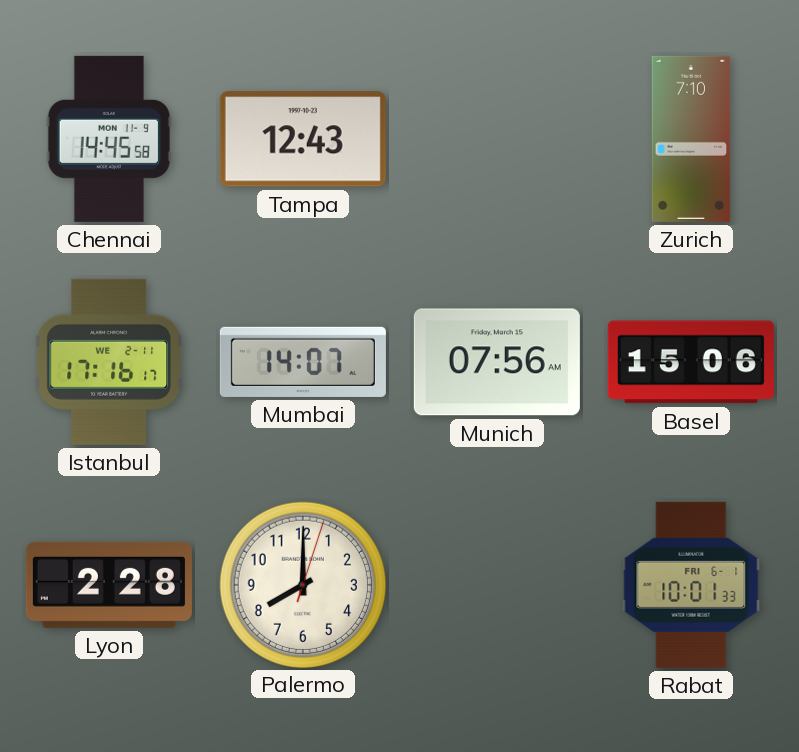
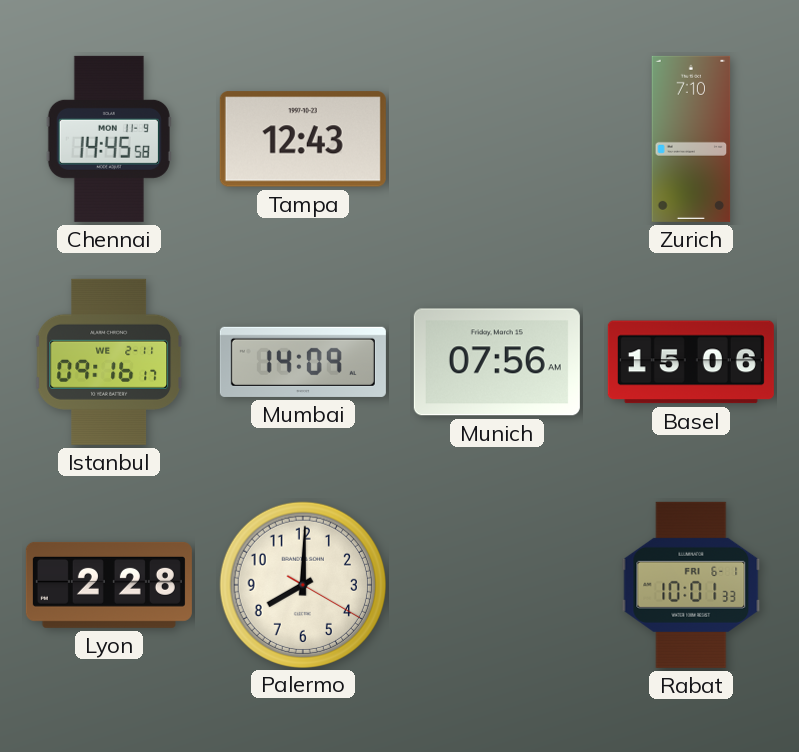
Istanbul: 17:16 -> 09:16 (110, 362)
Mumbai: 14:07 -> 14:09 (303, 362)
Palermo: 8:00:03 -> 8:00:20 (302, 584)
